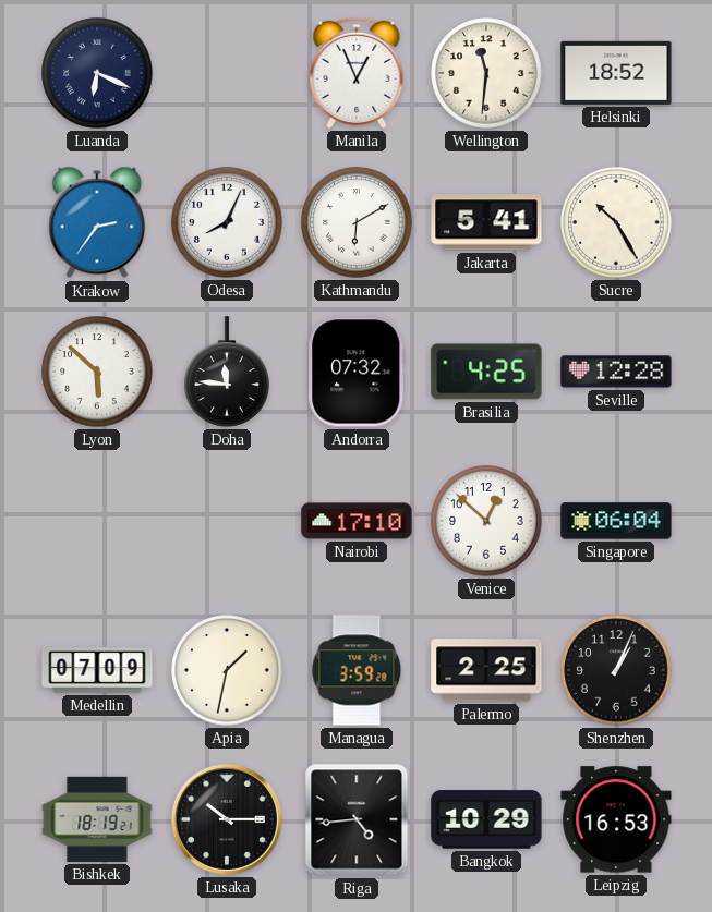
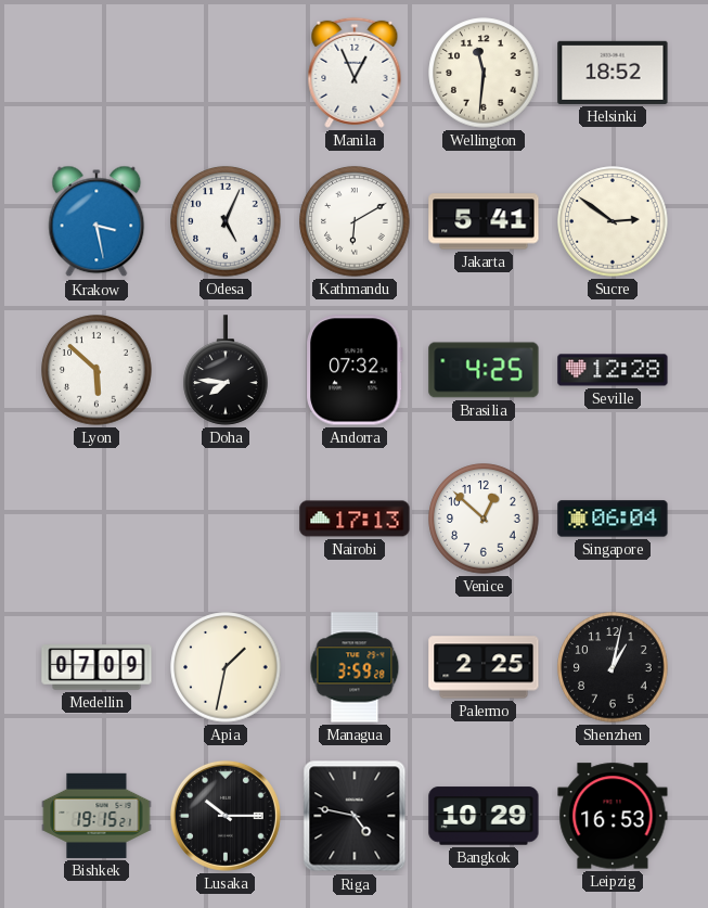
Luanda: 6:19 -> none (97, 73)
Krakow: 2:36 -> 3:28 (96, 221)
Odesa: 8:04 -> 5:04 (226, 221)
Sucre: 10:25 -> 2:51 (613, 221)
Doha: 11:46 -> 7:46 (226, 370)
Nairobi: 17:10 -> 17:13 (355, 519)
Shenzhen: 1:04 -> 1:02 (613, 667)
Bishkek: 18:19 -> 19:15 (96, 816)
Riga: 4:44 -> 4:47 (355, 816)
